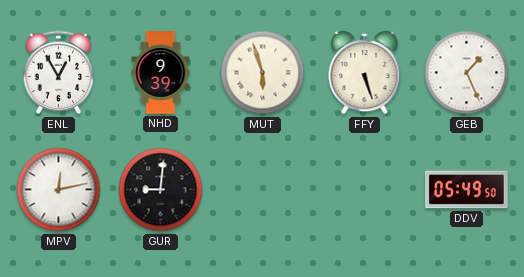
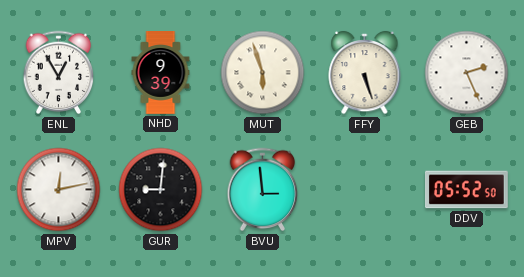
GEB: 1:26 -> 2:26 (467, 73)
BVU: none -> 2:59 (263, 190)
DDV: 05:49 -> 05:52 (467, 190)
